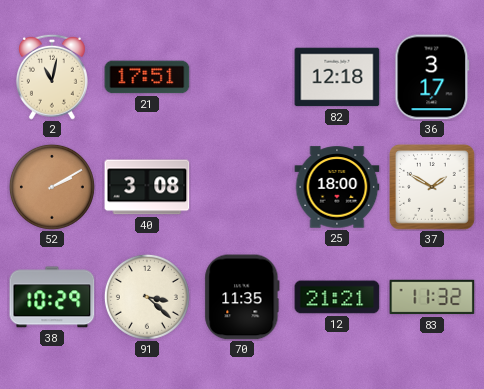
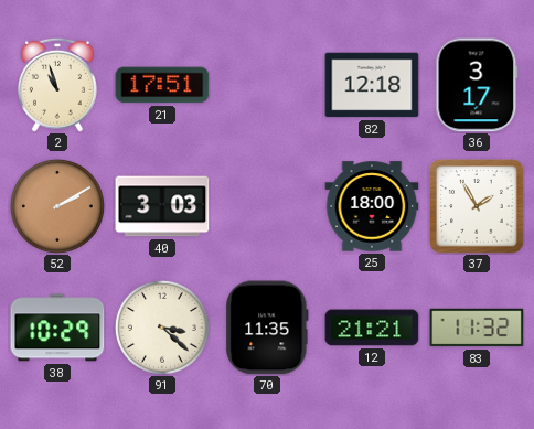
2: 11:02 -> 10:57 (57, 85)
40: 3:08 -> 3:03 (162, 206)
37: 1:50 -> 1:55 (478, 207)
